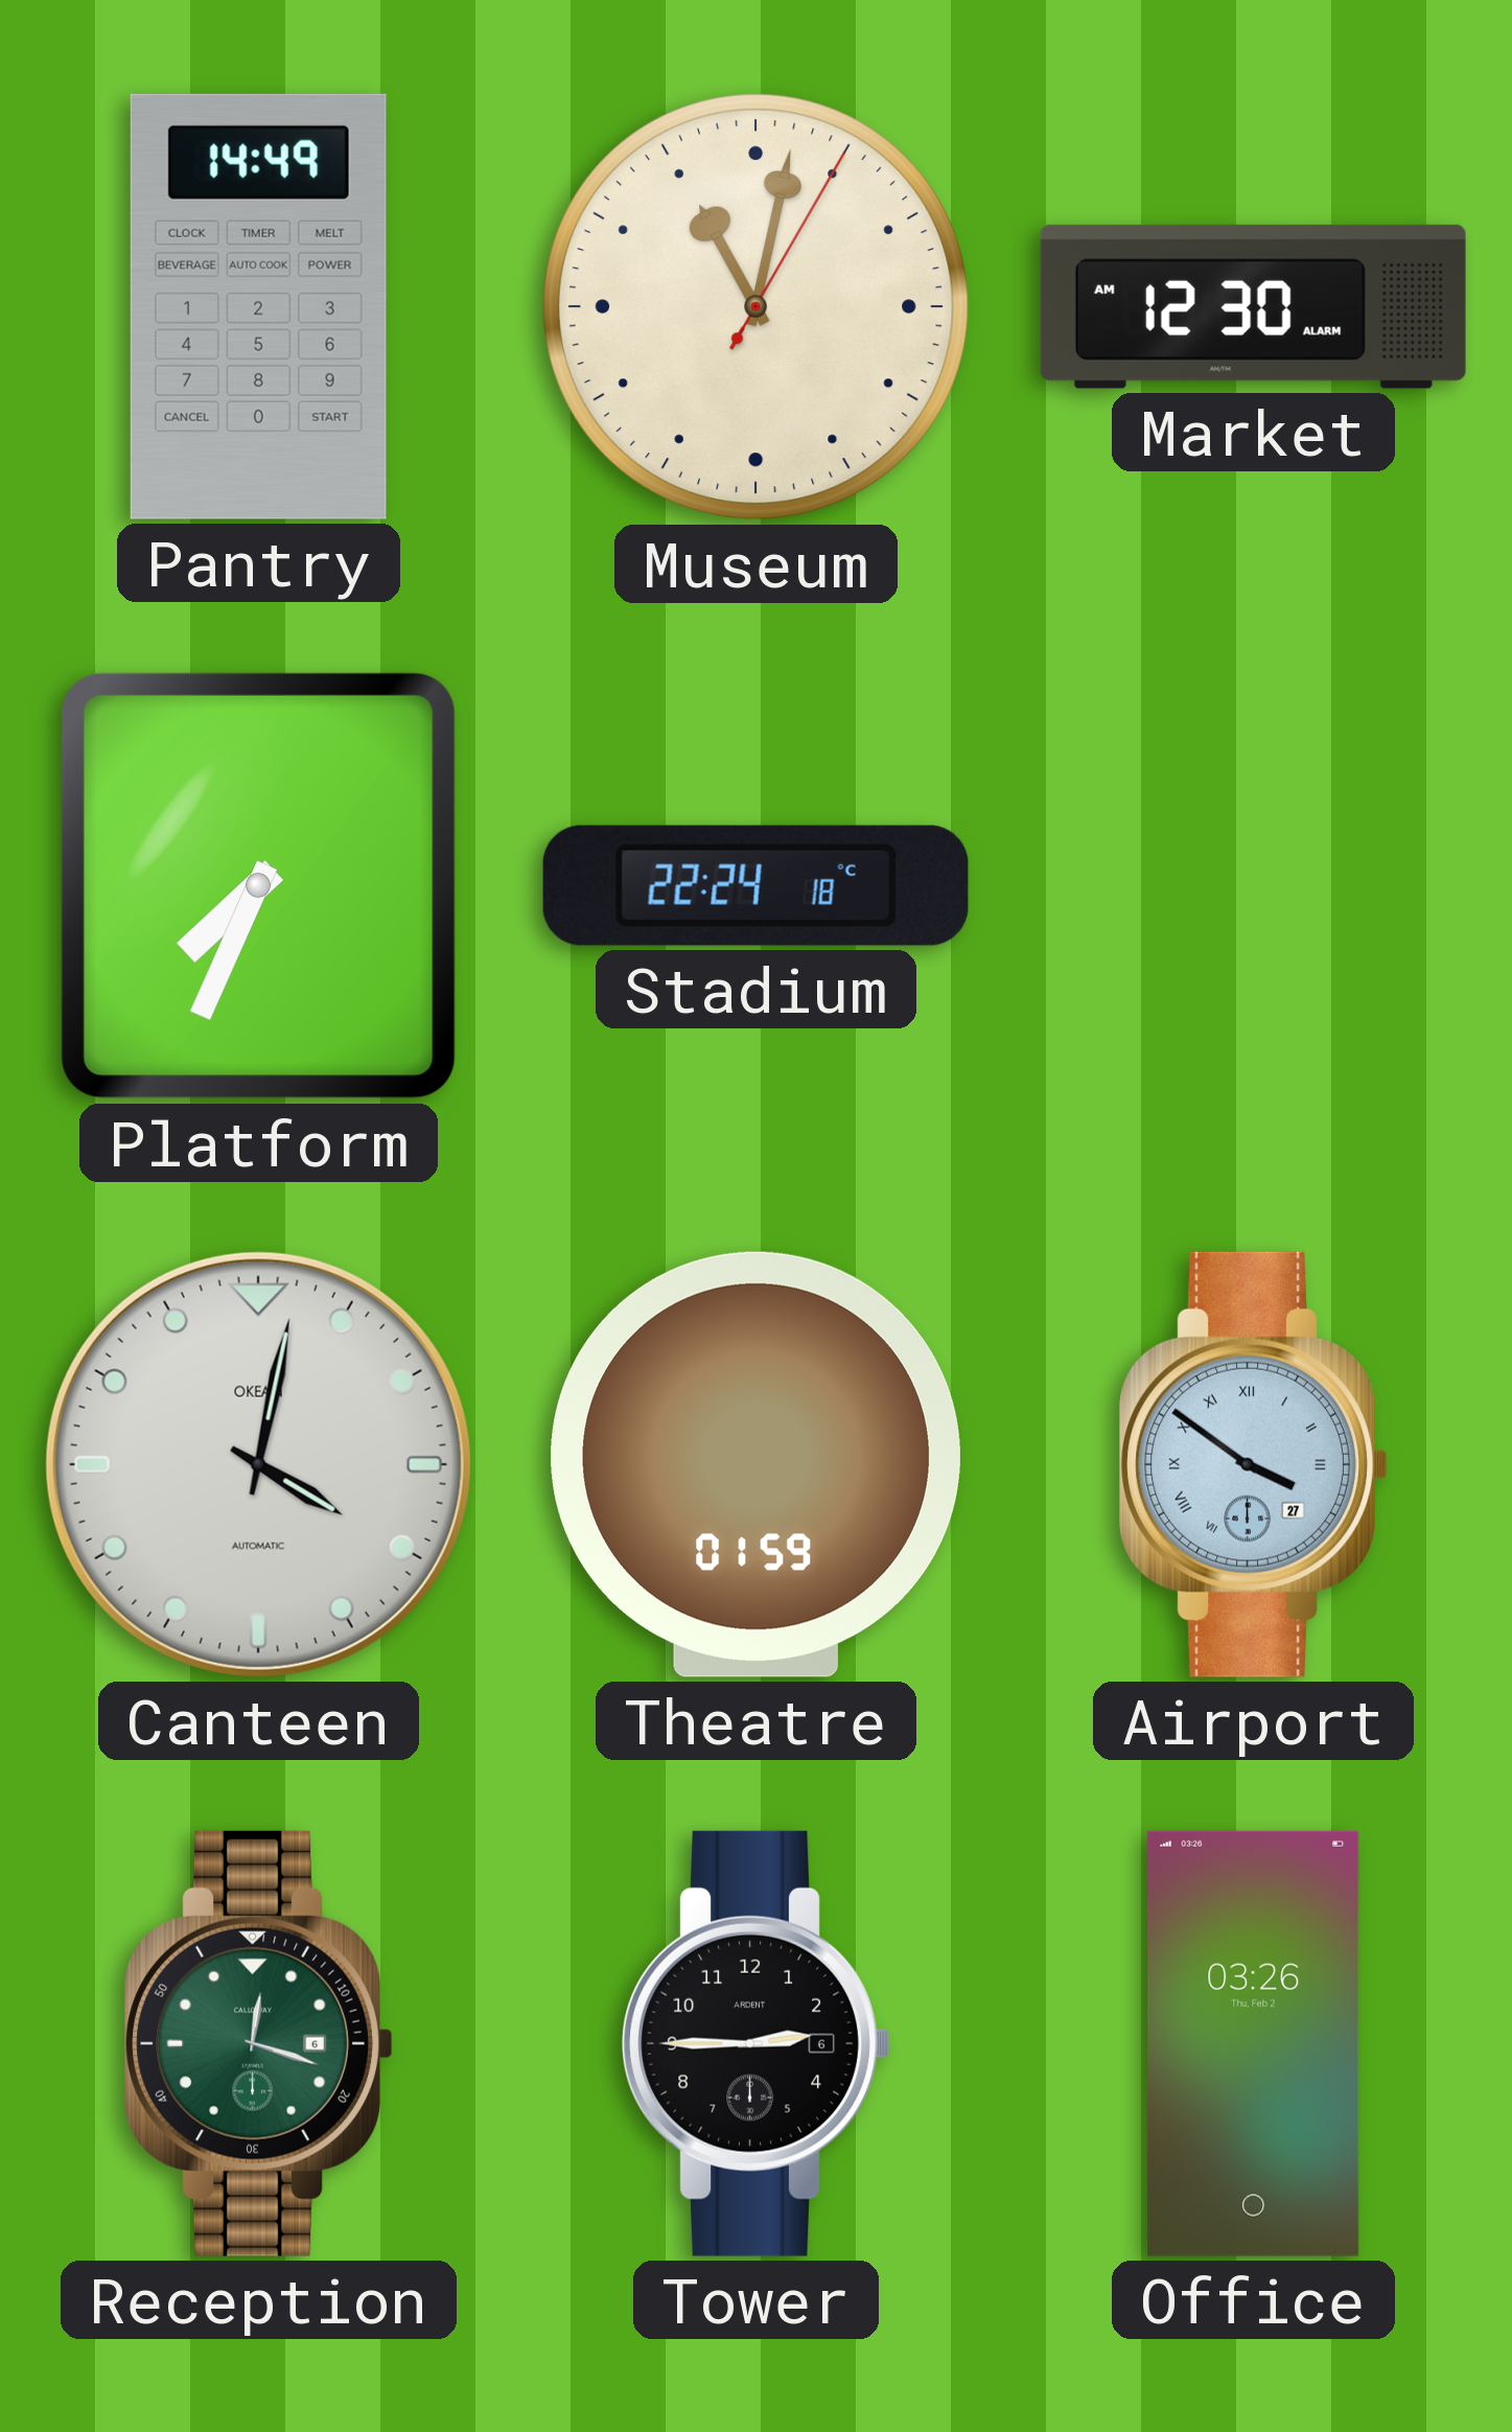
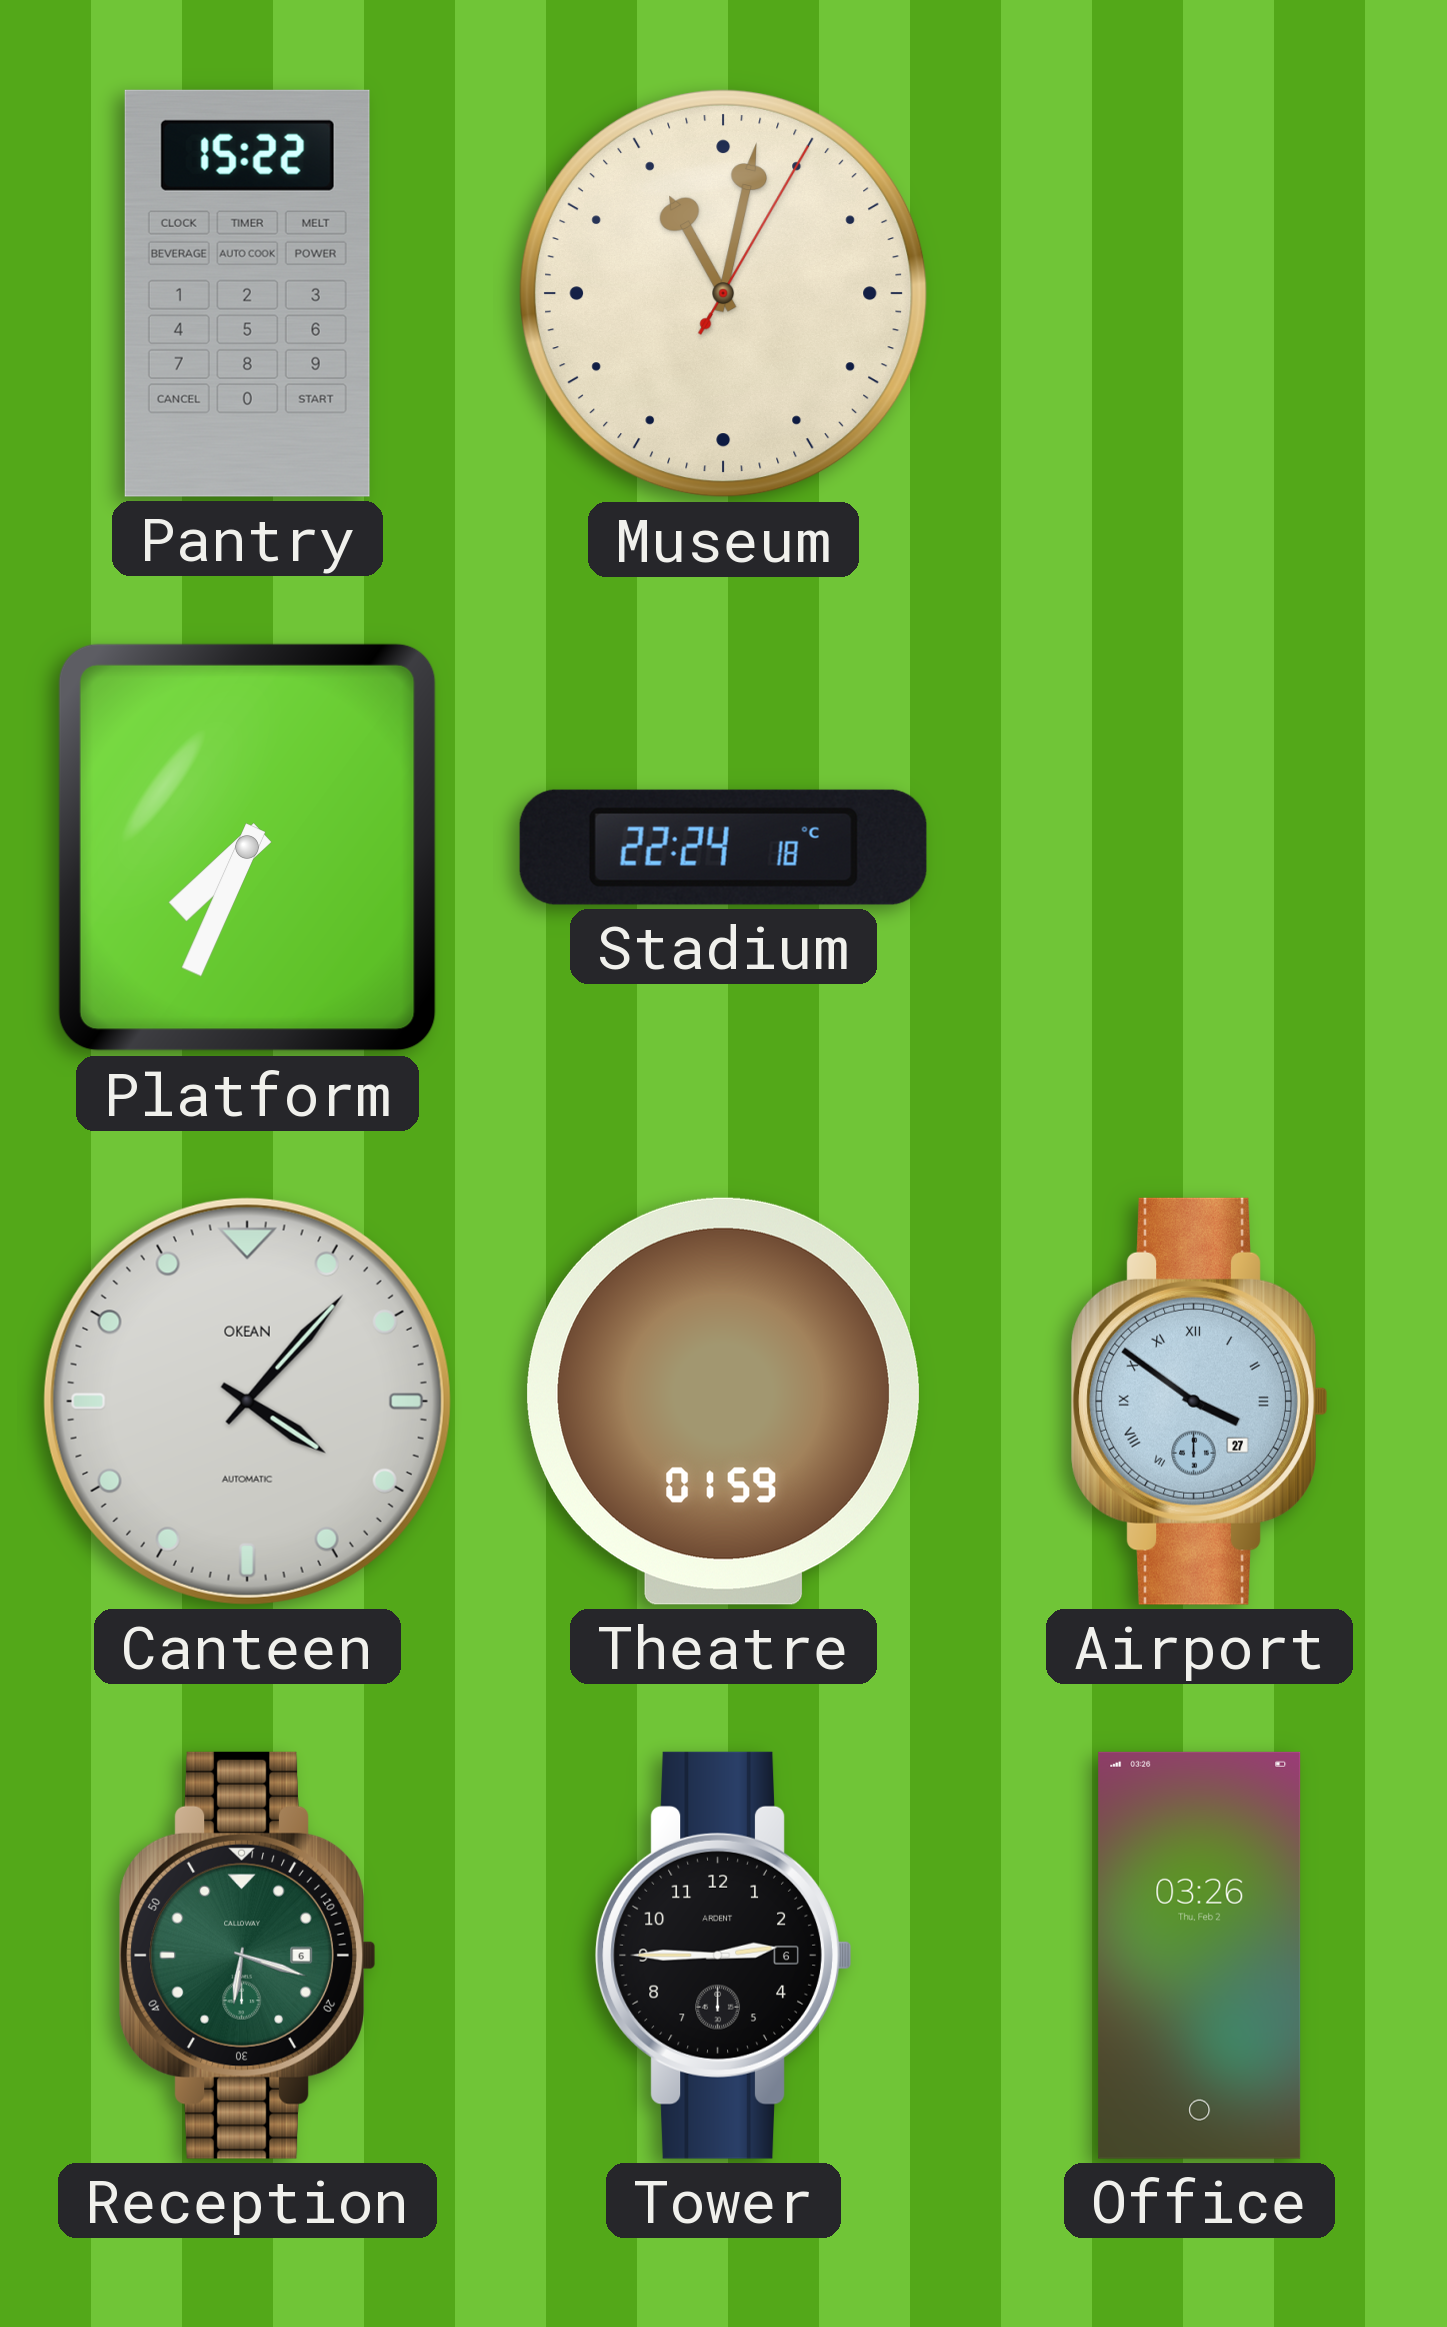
Pantry: 14:49 -> 15:22 (247, 293)
Market: 12:30 -> none (1253, 306)
Canteen: 4:02 -> 4:07 (247, 1401)
Reception: 12:18 -> 6:18 (248, 1955)
